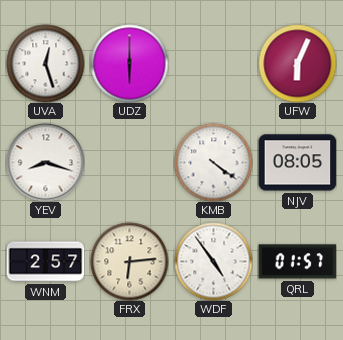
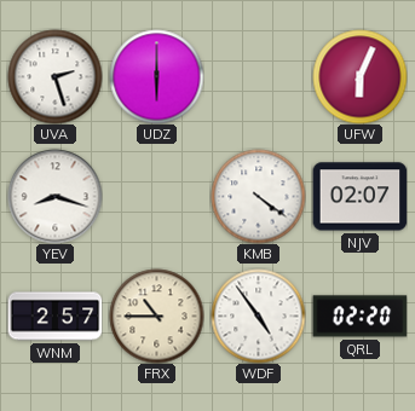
UVA: 12:27 -> 2:27 (54, 76)
NJV: 08:05 -> 02:07 (359, 197)
FRX: 6:14 -> 10:45 (156, 316)
QRL: 01:57 -> 02:20 (359, 317)
